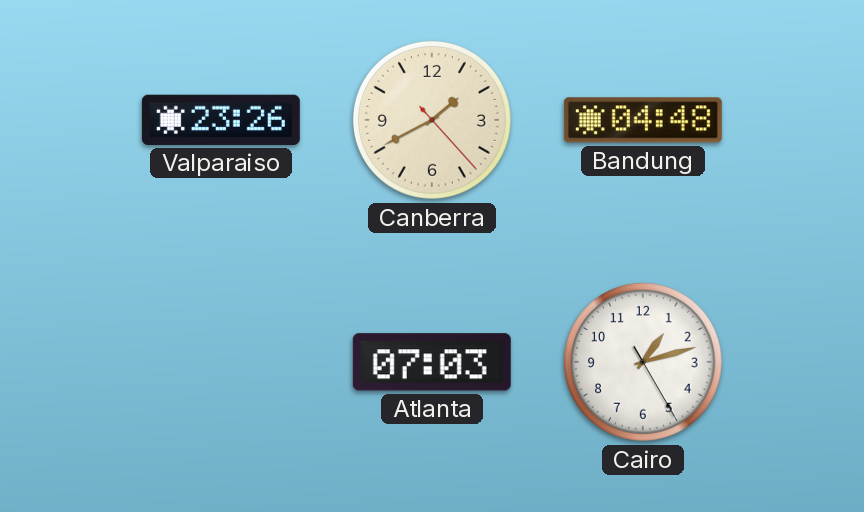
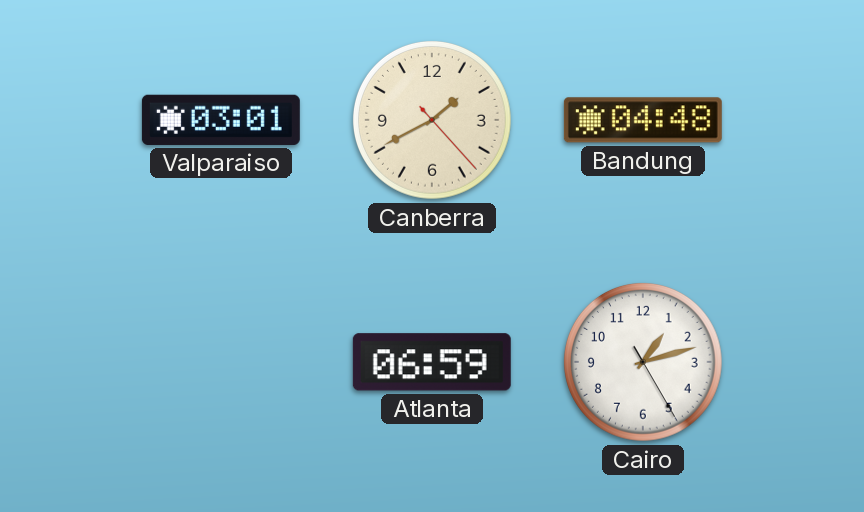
Valparaiso: 23:26 -> 03:01 (221, 120)
Atlanta: 07:03 -> 06:59 (432, 362)
